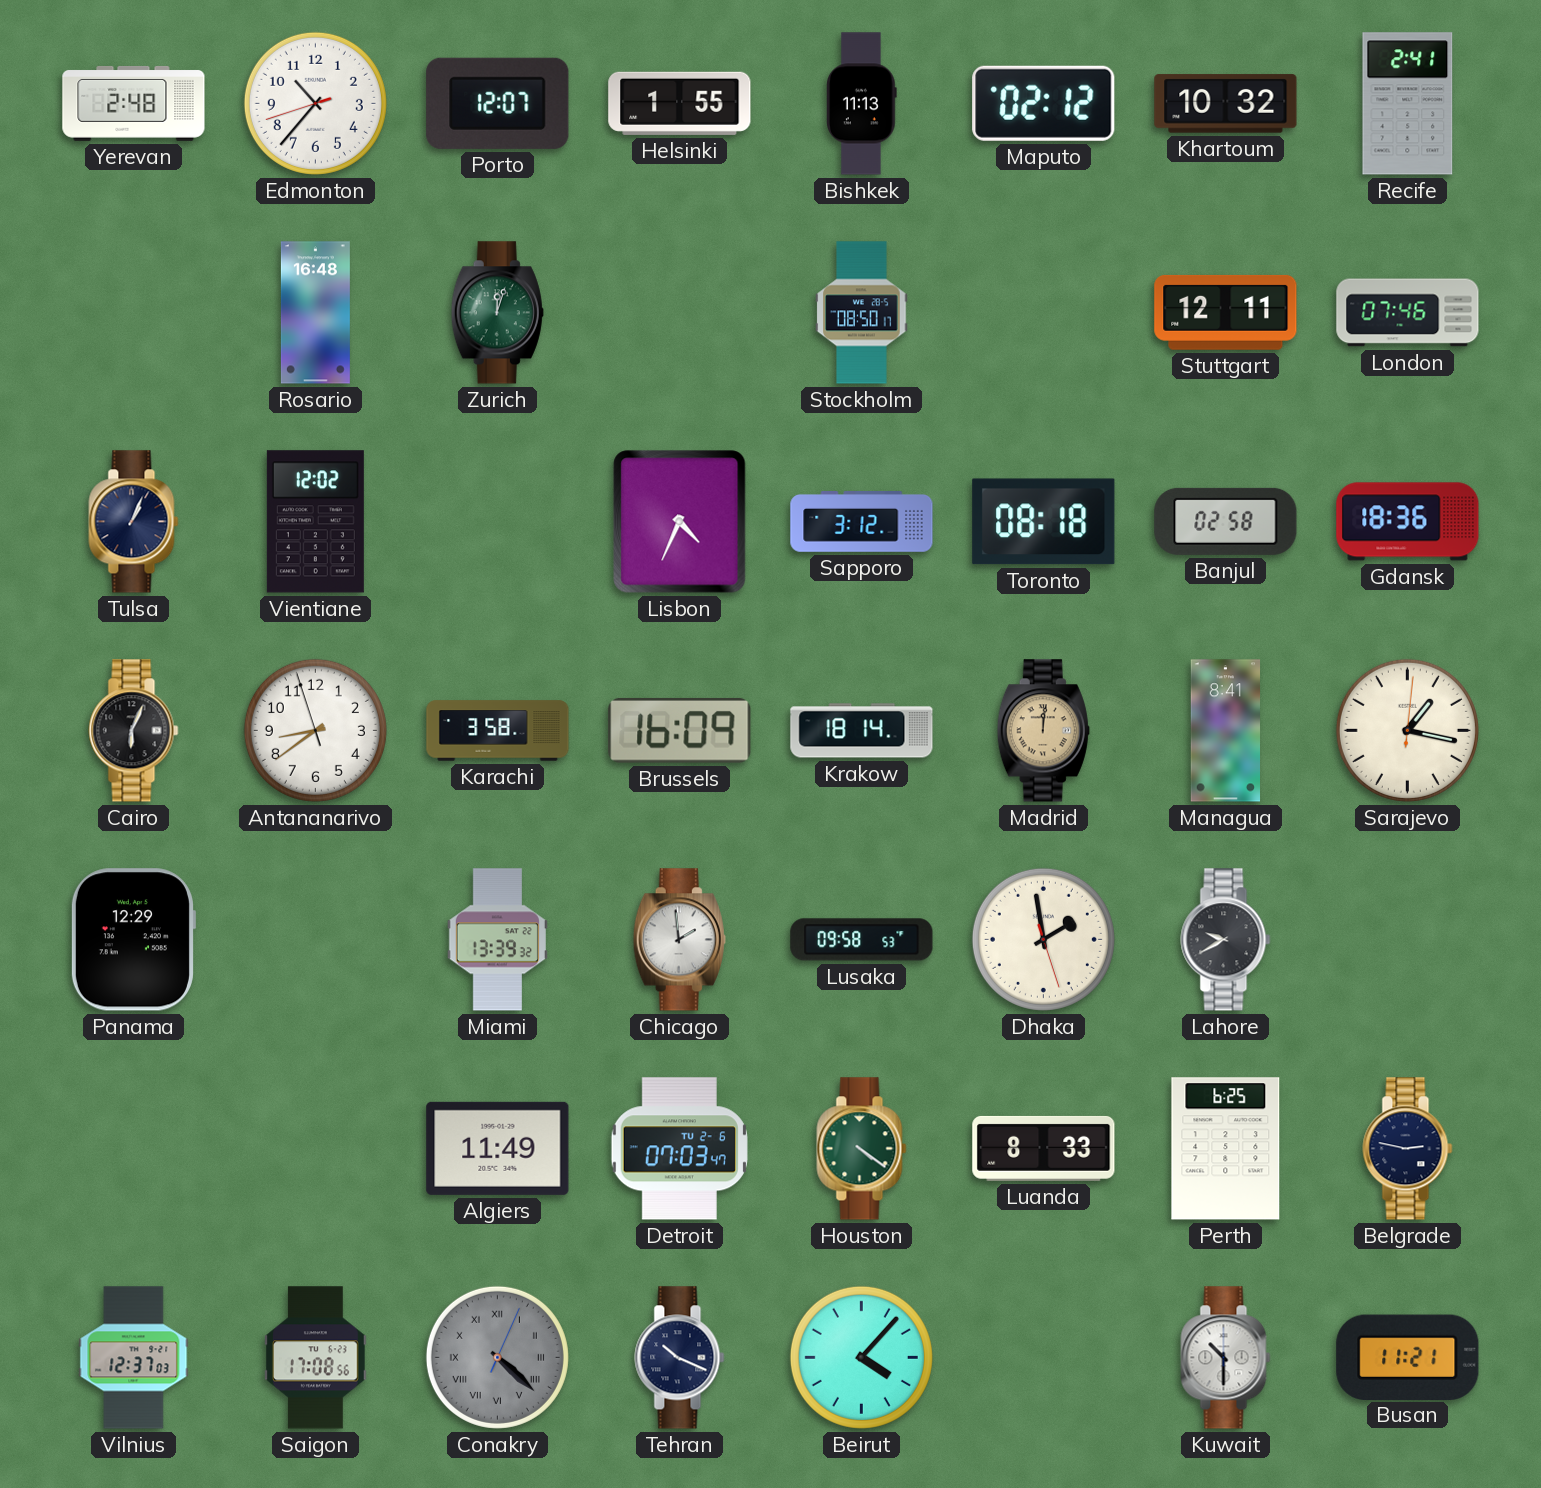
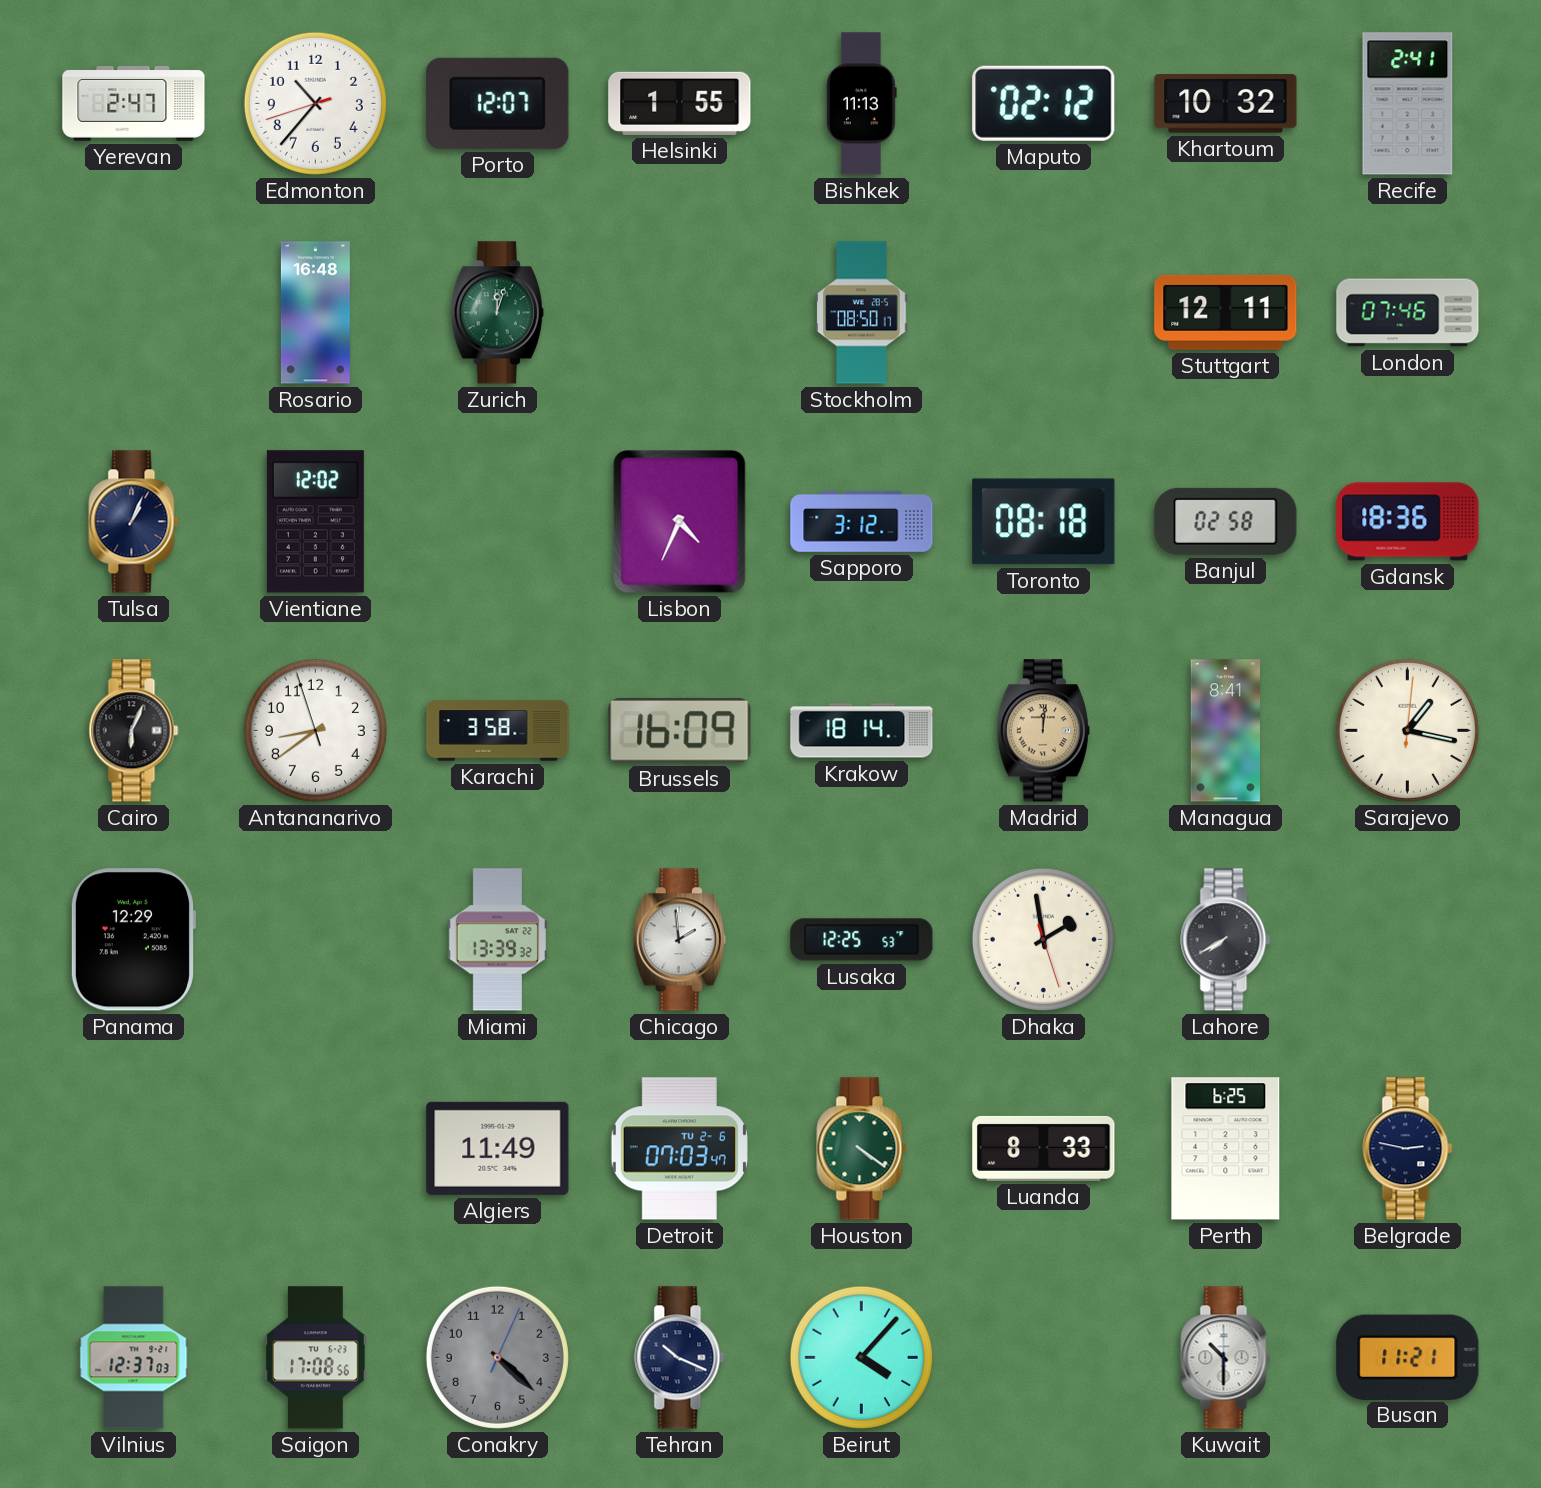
Yerevan: 2:48 -> 2:47 (134, 103)
Lusaka: 09:58 -> 12:25 (862, 940)
Lahore: 9:40 -> 7:40 (1226, 940)
Conakry numerals: Roman -> Arabic (497, 1357)
